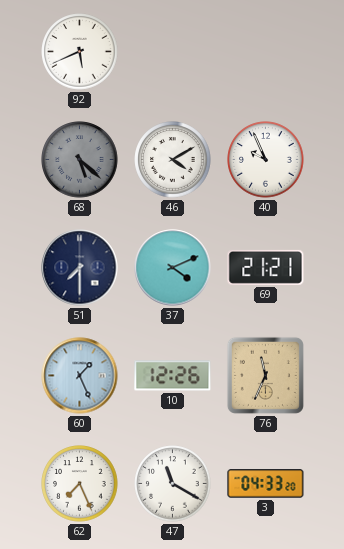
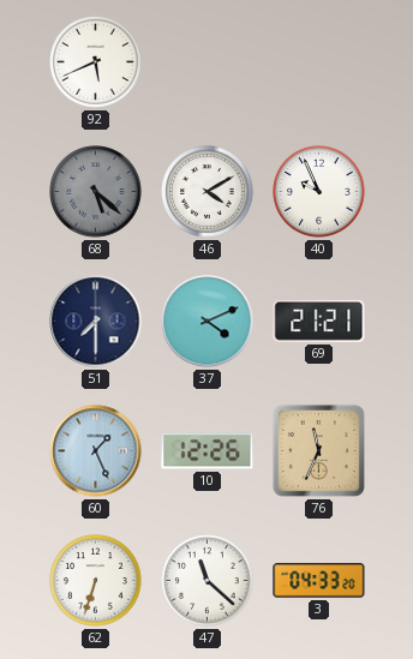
62: 7:26 -> 6:33 (96, 581)
47: 11:20 -> 11:22 (208, 581)
